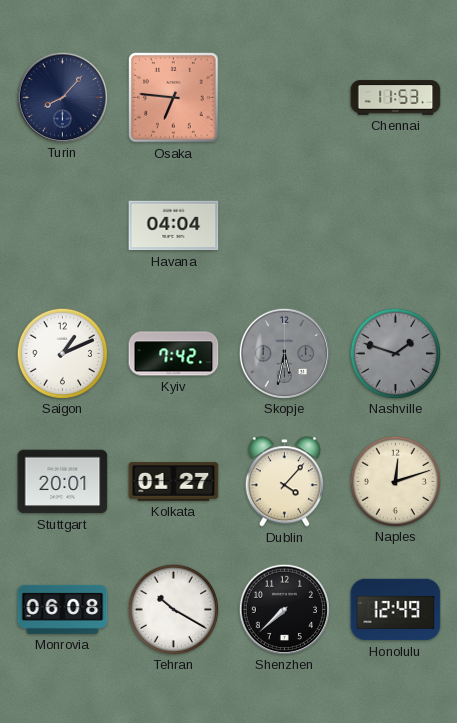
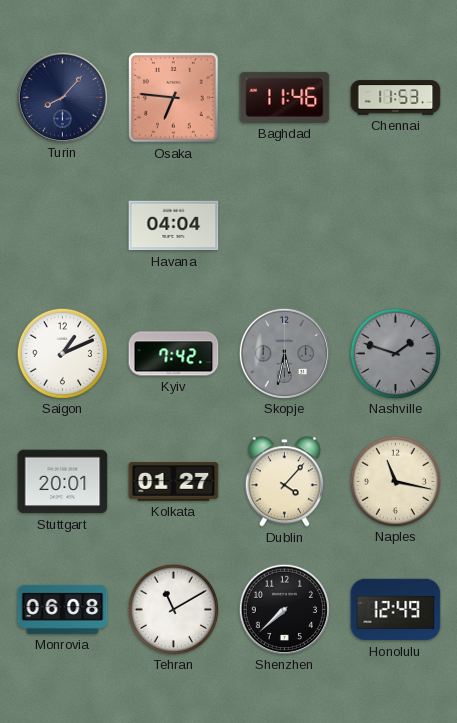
Baghdad: none -> 11:46 (285, 97)
Naples: 12:12 -> 11:17 (395, 481)
Tehran: 10:20 -> 11:10 (173, 609)
